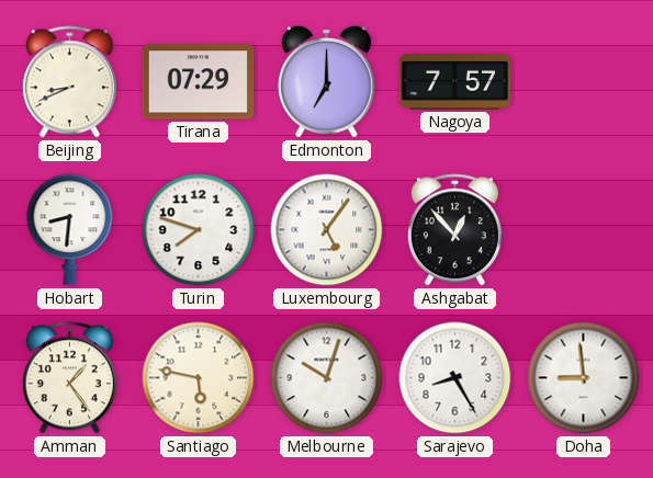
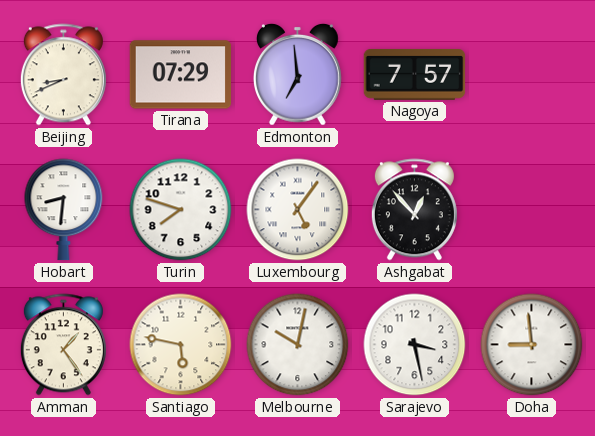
Edmonton: 7:00 -> 6:59 (297, 74)
Melbourne: 10:03 -> 10:02 (298, 345)
Sarajevo: 8:25 -> 3:28 (415, 345)
